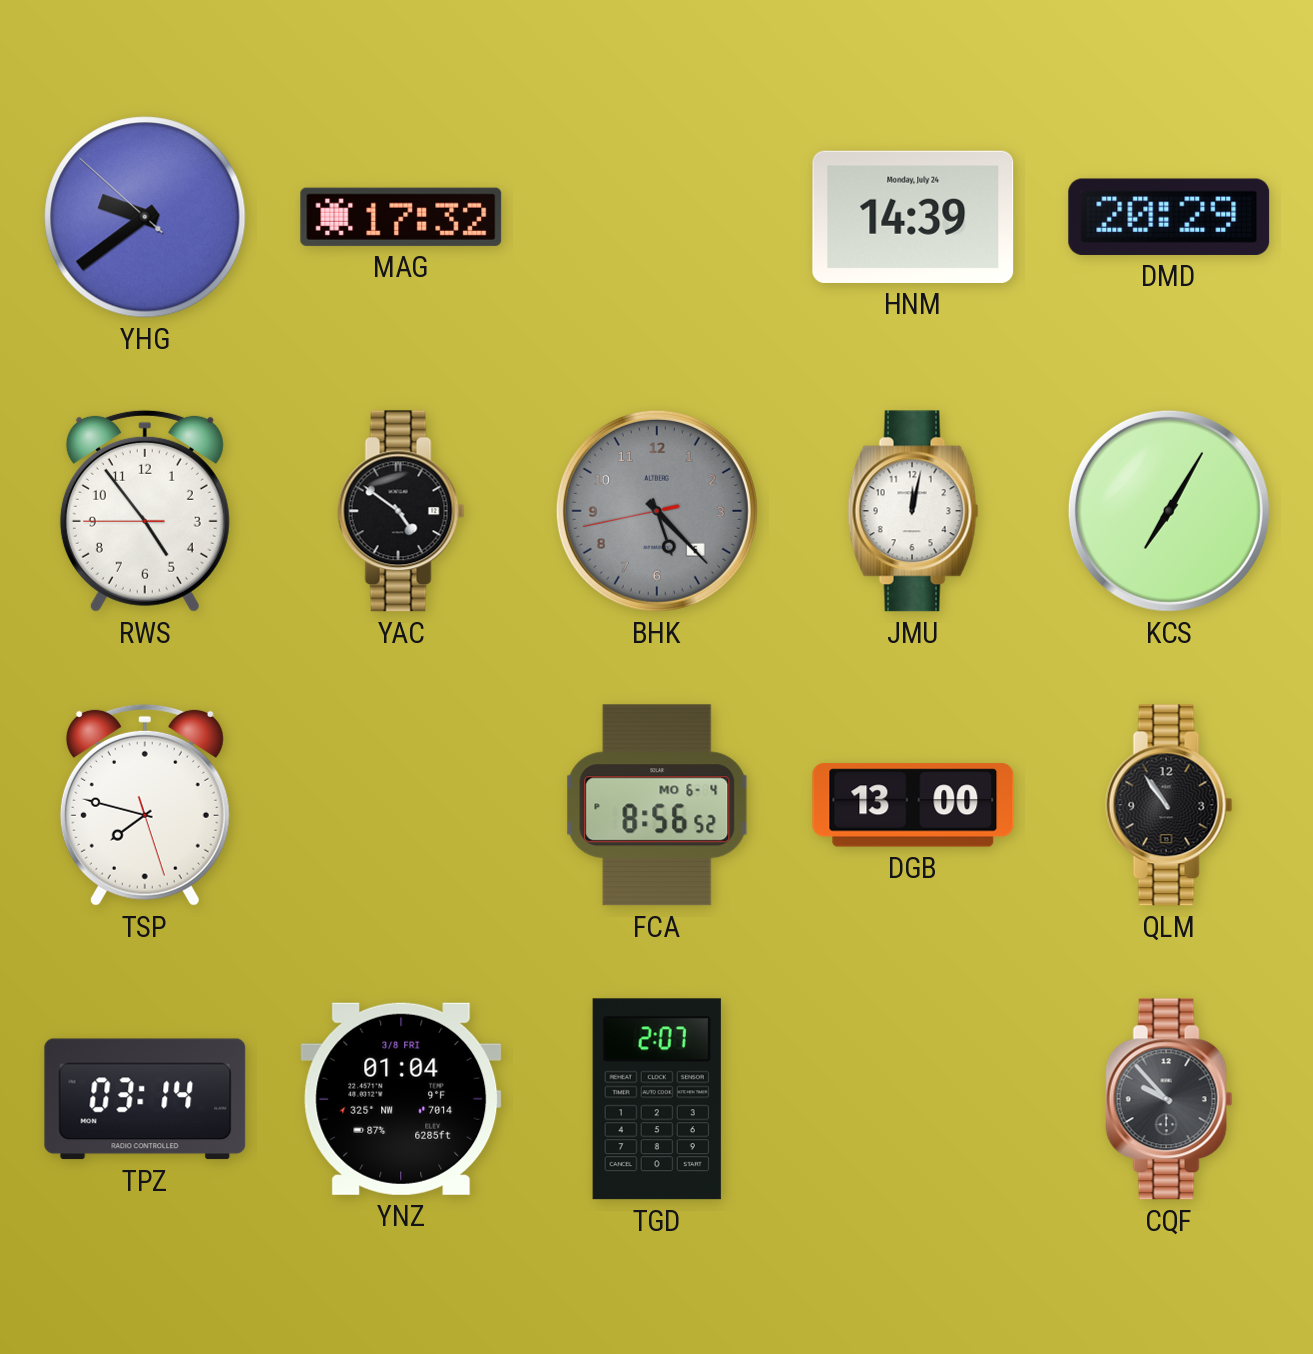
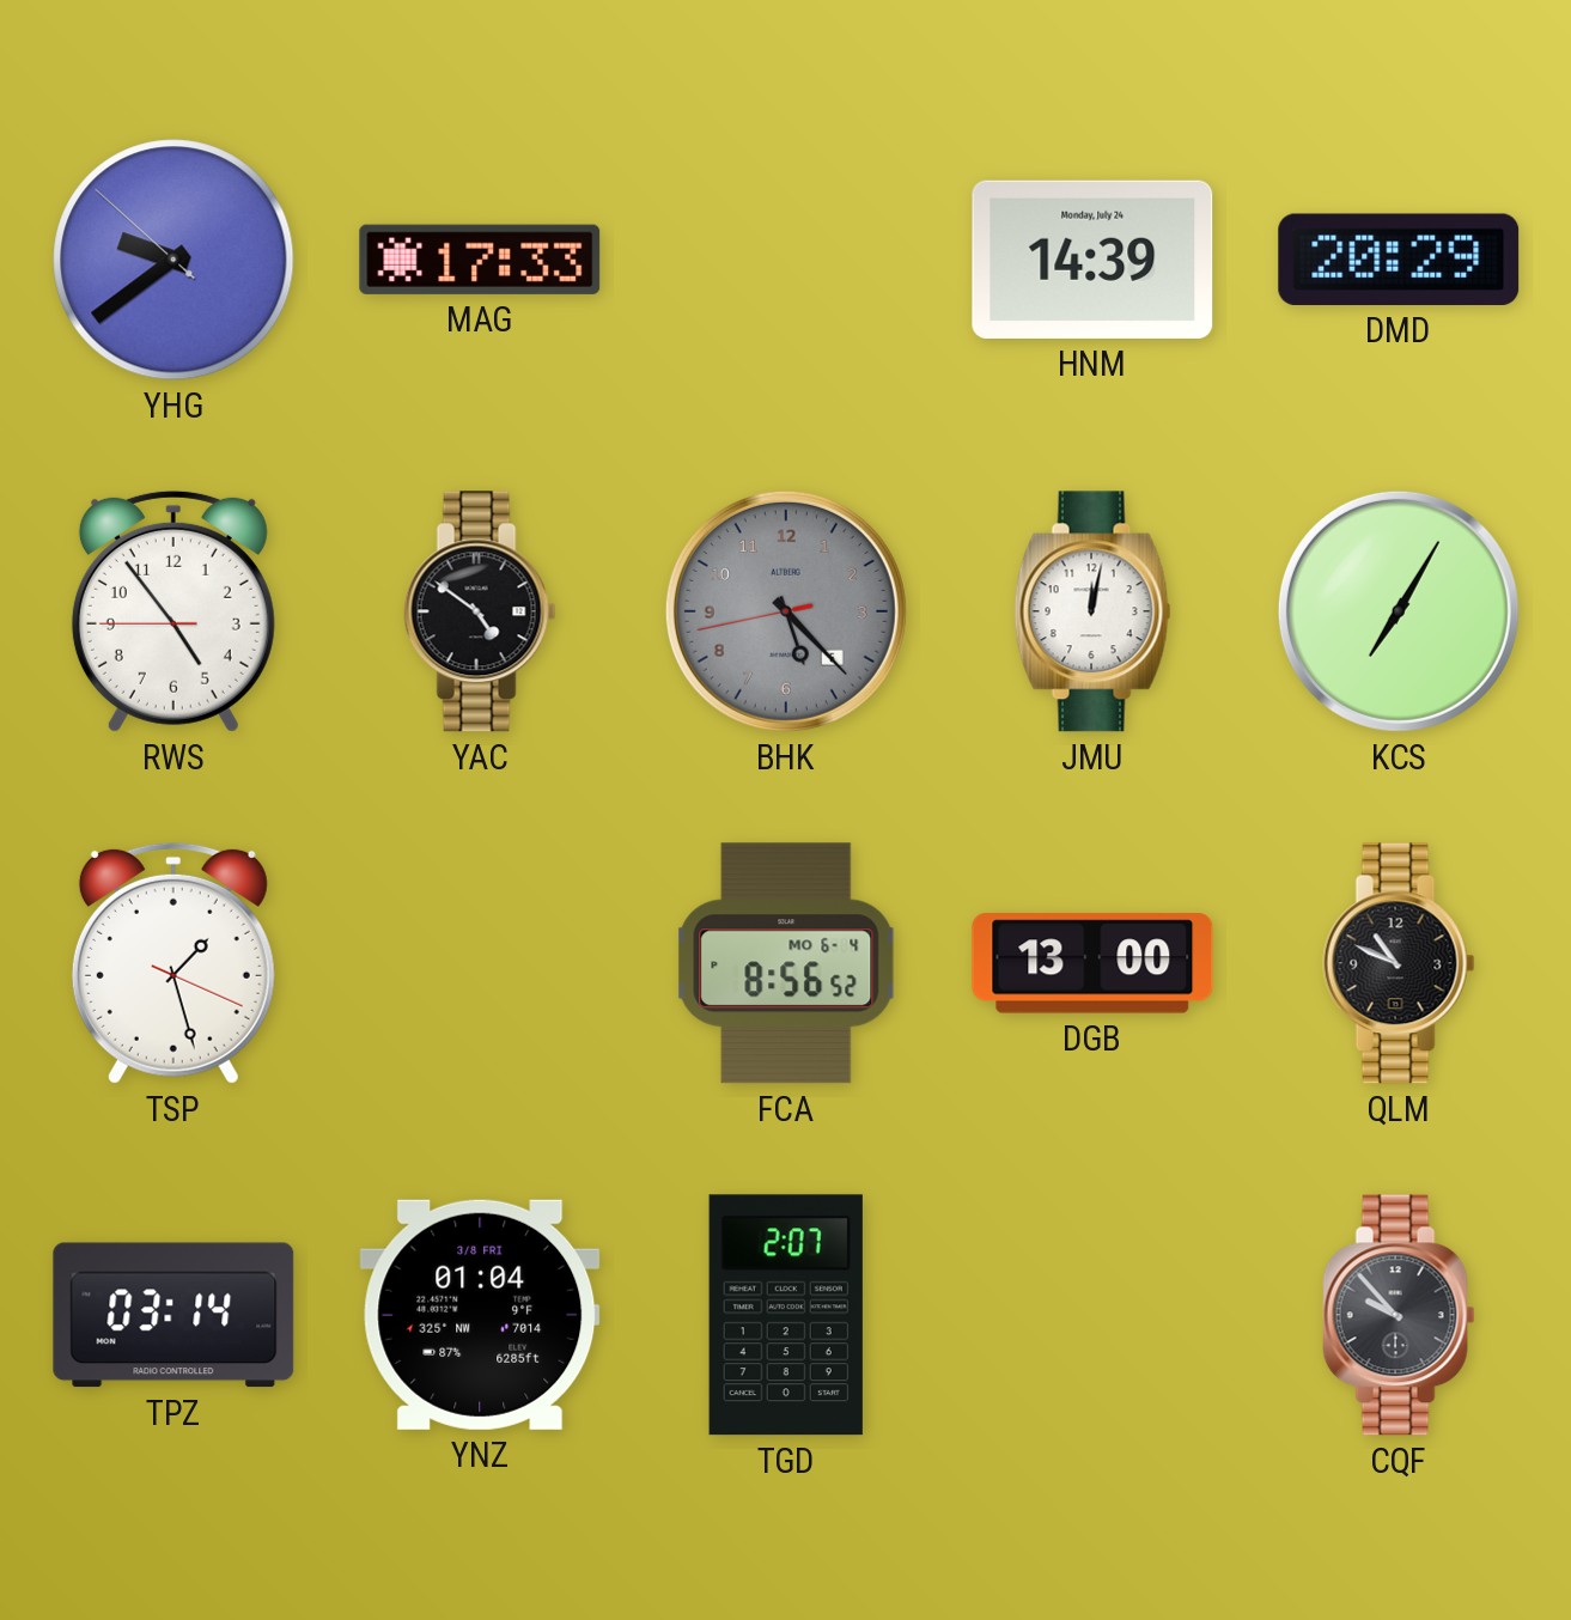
MAG: 17:32 -> 17:33 (480, 260)
TSP: 7:47 -> 1:27 (173, 963)
QLM: 10:54 -> 10:49 (1399, 963)
